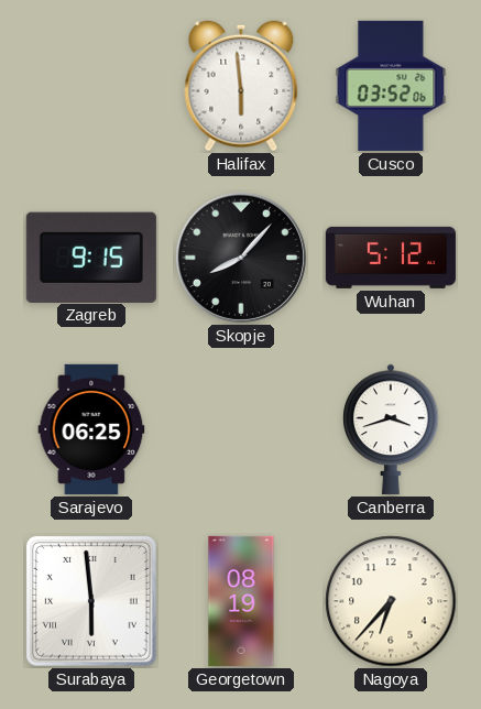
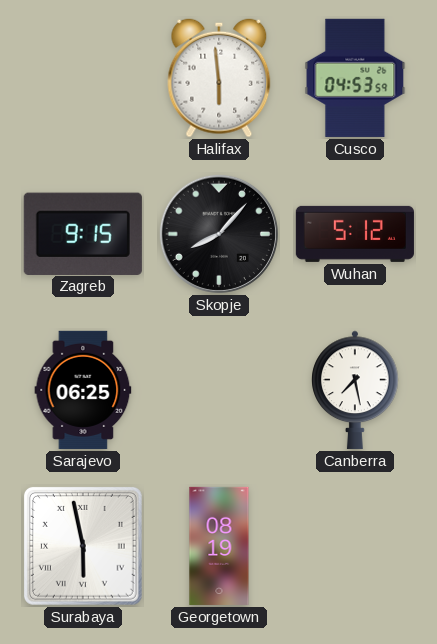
Cusco: 03:52 -> 04:53 (355, 78)
Canberra: 3:42 -> 7:28 (355, 390)
Surabaya: 5:59 -> 5:58 (83, 546)
Nagoya: 6:37 -> none (391, 601)
